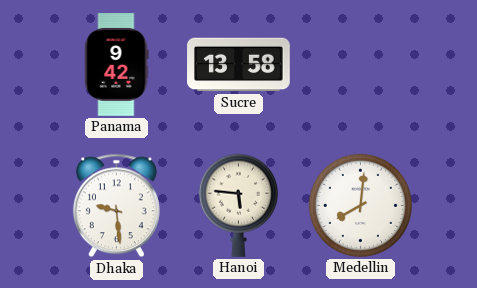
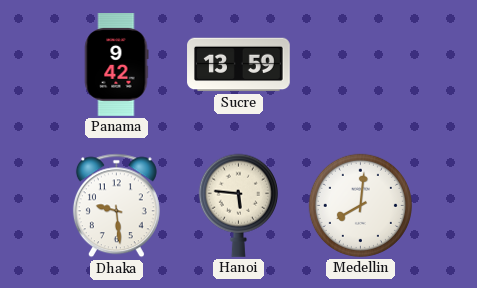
Sucre: 13:58 -> 13:59 (239, 65)
